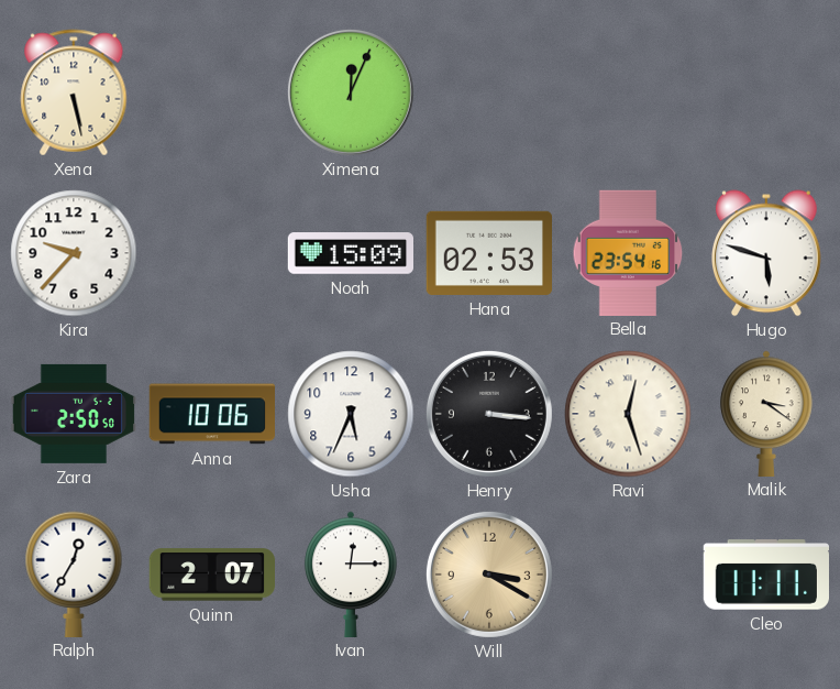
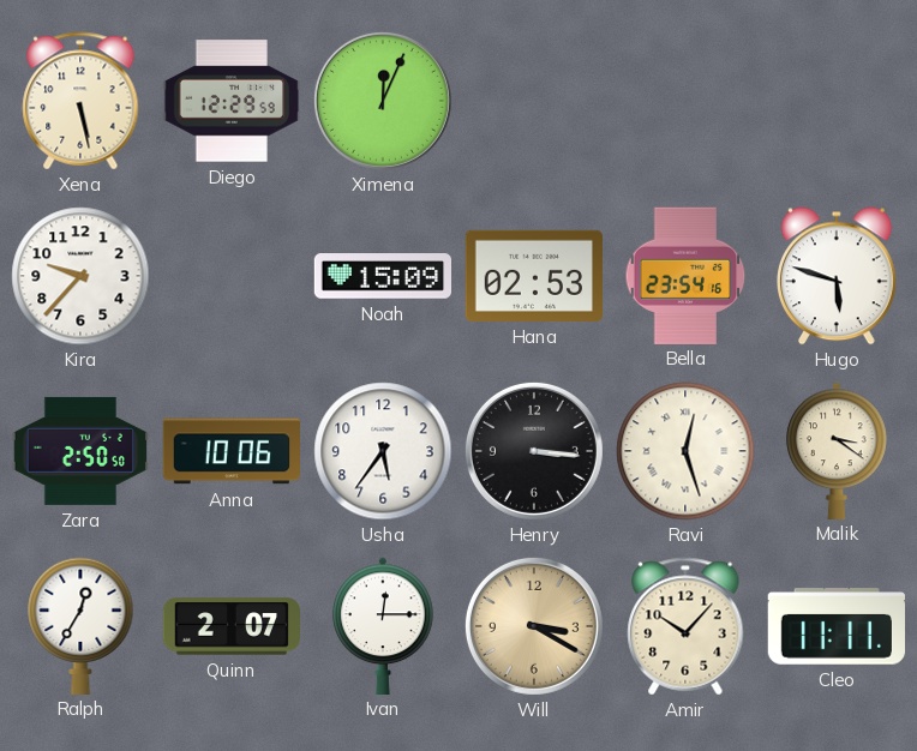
Diego: none -> 12:29 (232, 101)
Usha: 5:34 -> 5:36 (383, 451)
Amir: none -> 10:07 (685, 626)
